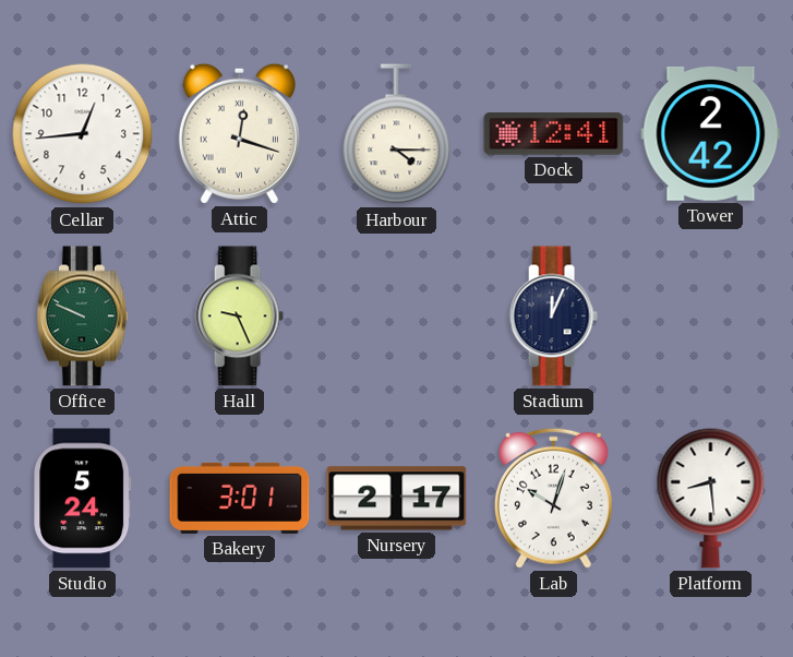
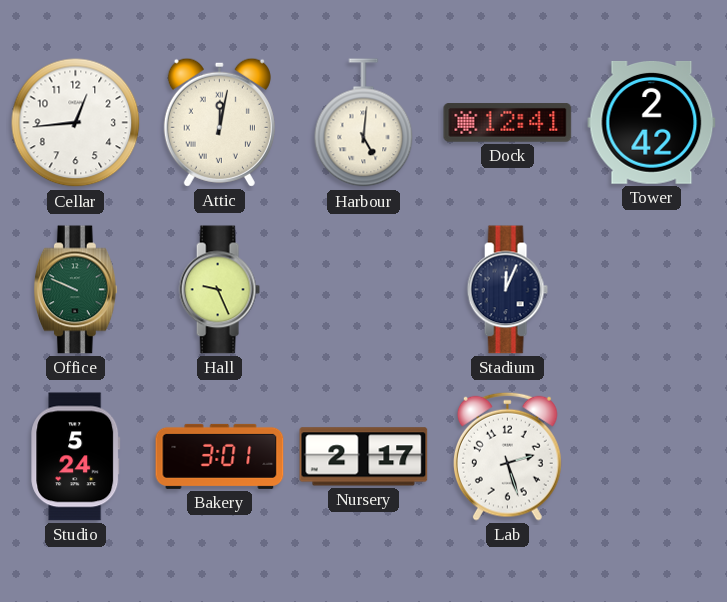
Attic: 12:18 -> 12:02 (219, 122)
Harbour: 4:15 -> 5:01 (364, 123)
Lab: 10:03 -> 2:27 (507, 456)
Platform: 8:29 -> none (711, 498)
